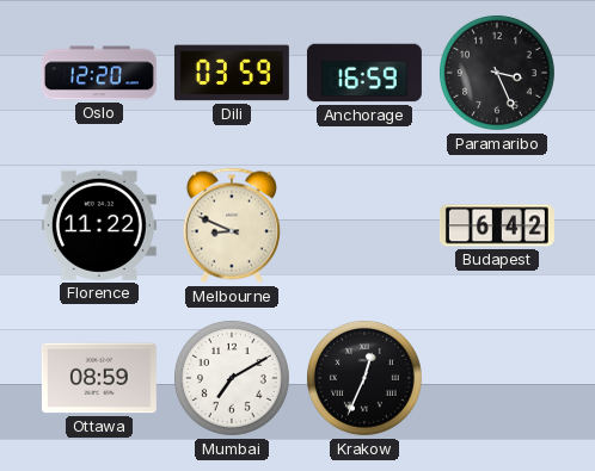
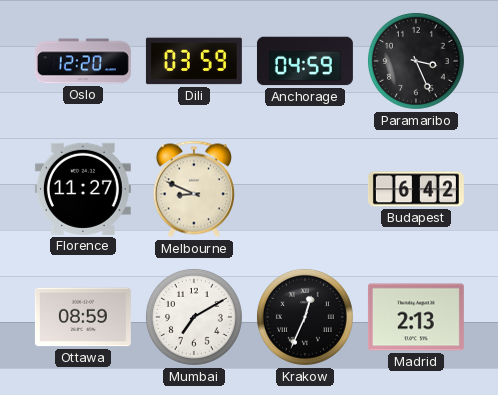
Anchorage: 16:59 -> 04:59 (305, 61)
Florence: 11:22 -> 11:27 (83, 189)
Madrid: none -> 2:13 (416, 317)
